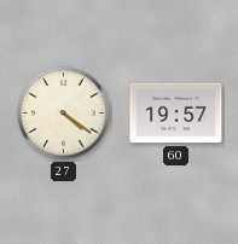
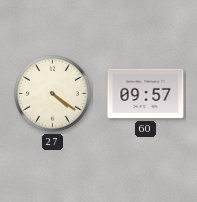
60: 19:57 -> 09:57 (146, 94)
